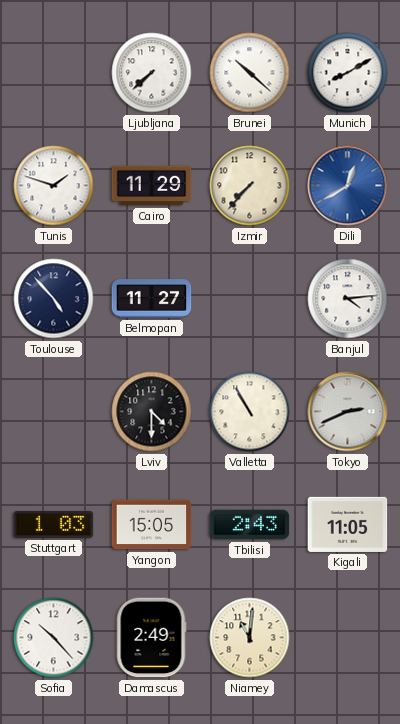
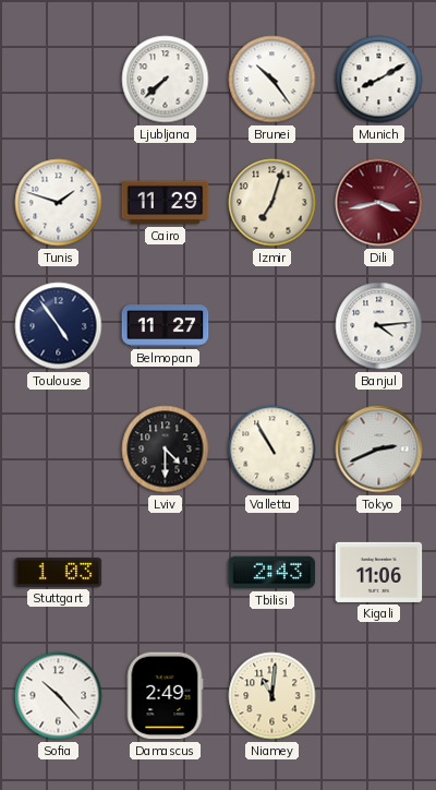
Brunei: 10:22 -> 10:24 (272, 80)
Izmir: 7:37 -> 7:03 (272, 203)
Dili: 12:40 -> 3:43 (379, 203)
Dili dial: blue -> burgundy (379, 203)
Toulouse: 4:53 -> 4:54 (59, 326)
Yangon: 15:05 -> none (152, 525)
Kigali: 11:05 -> 11:06 (379, 572)
